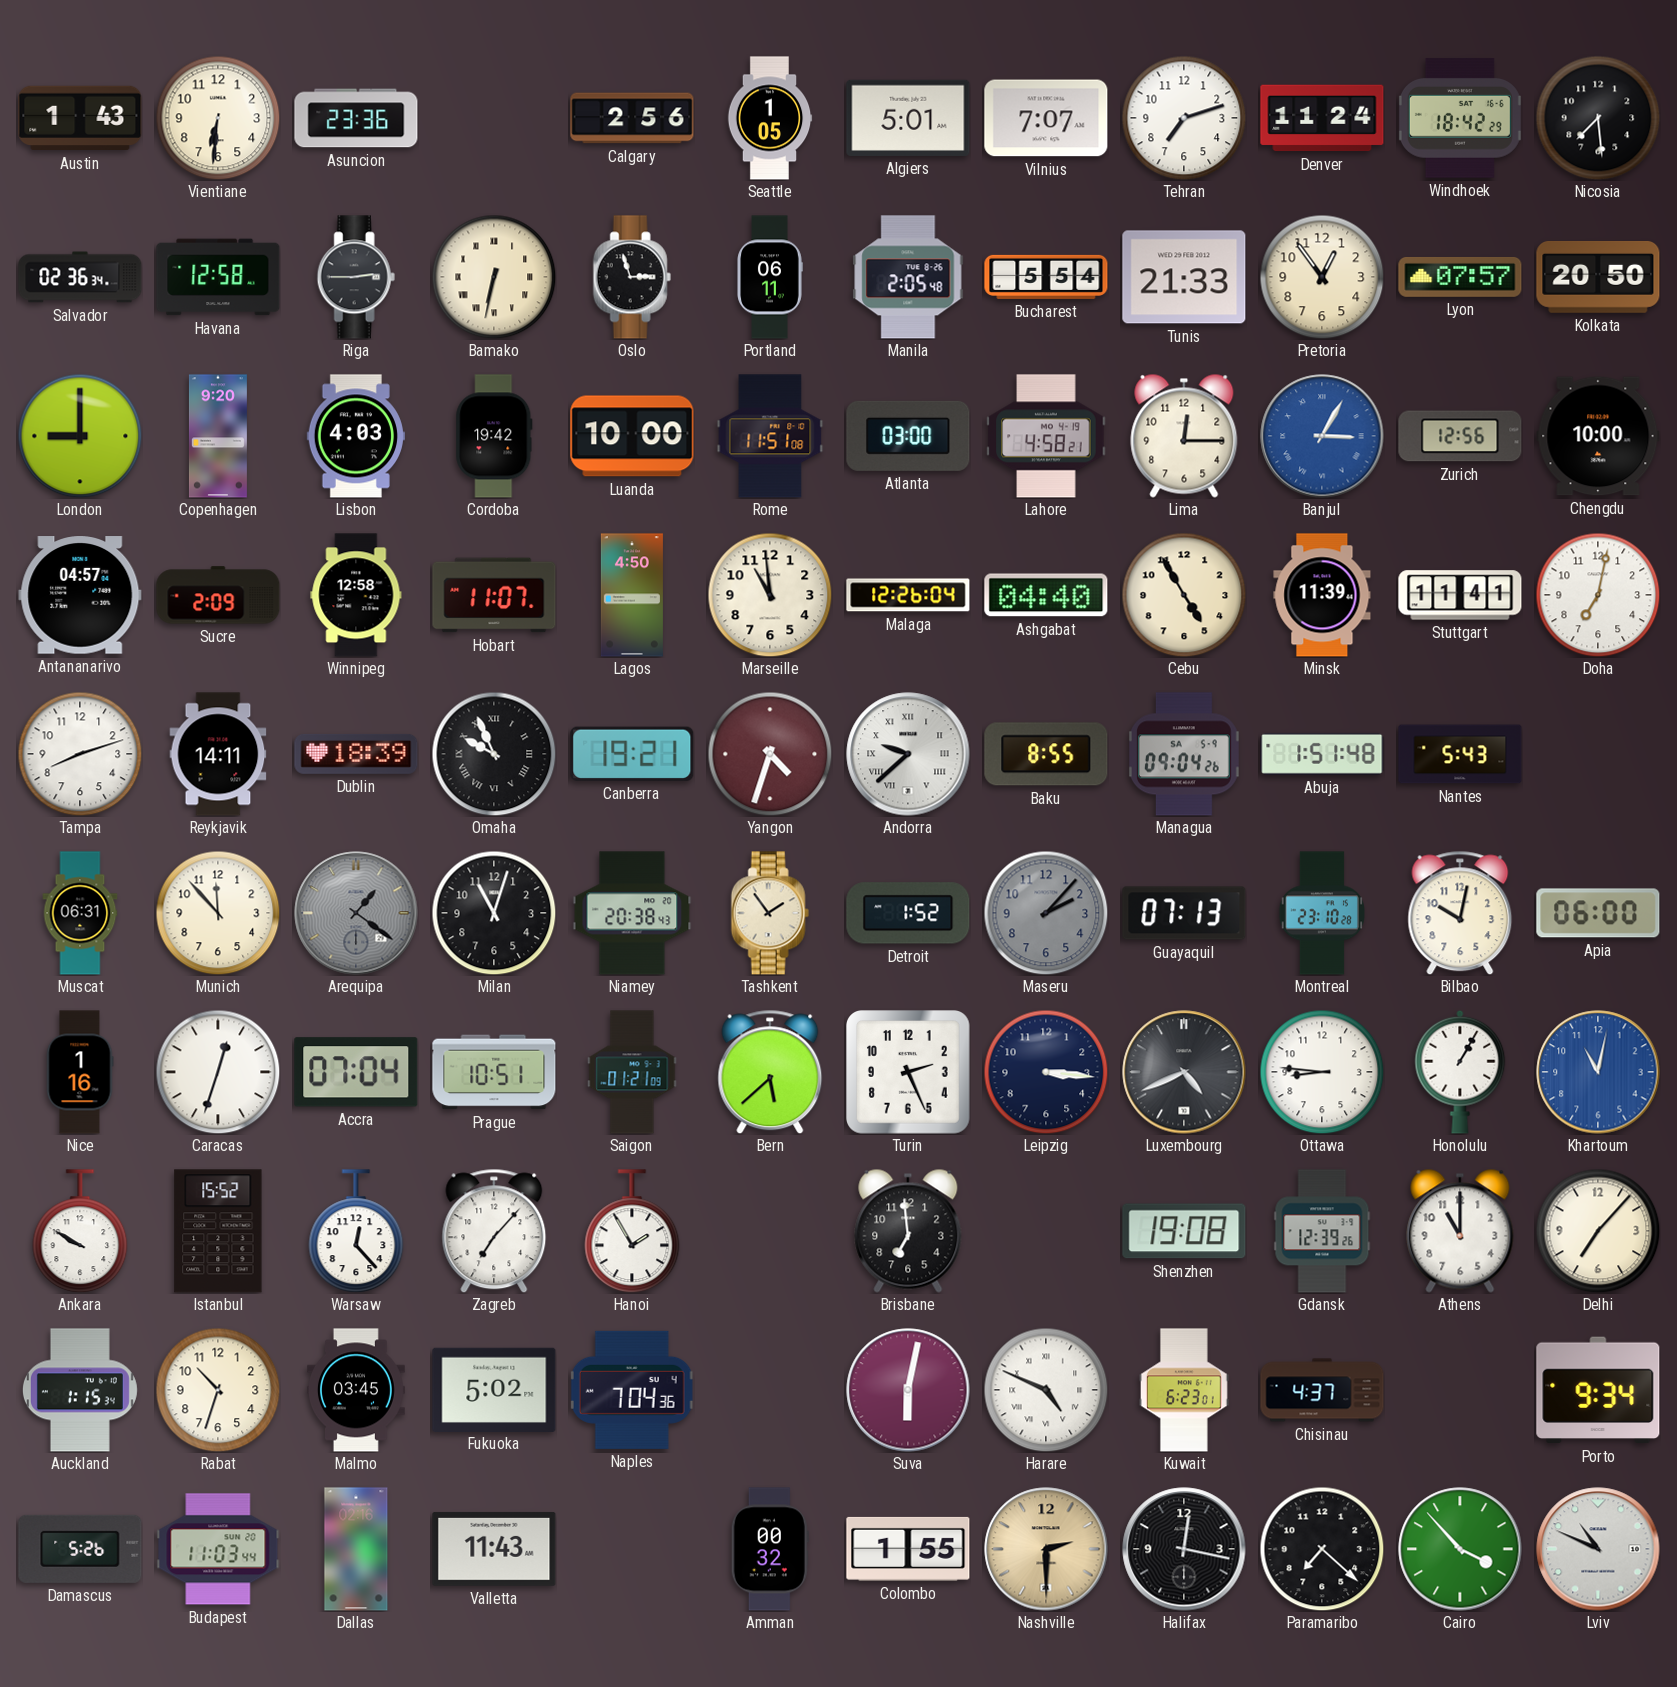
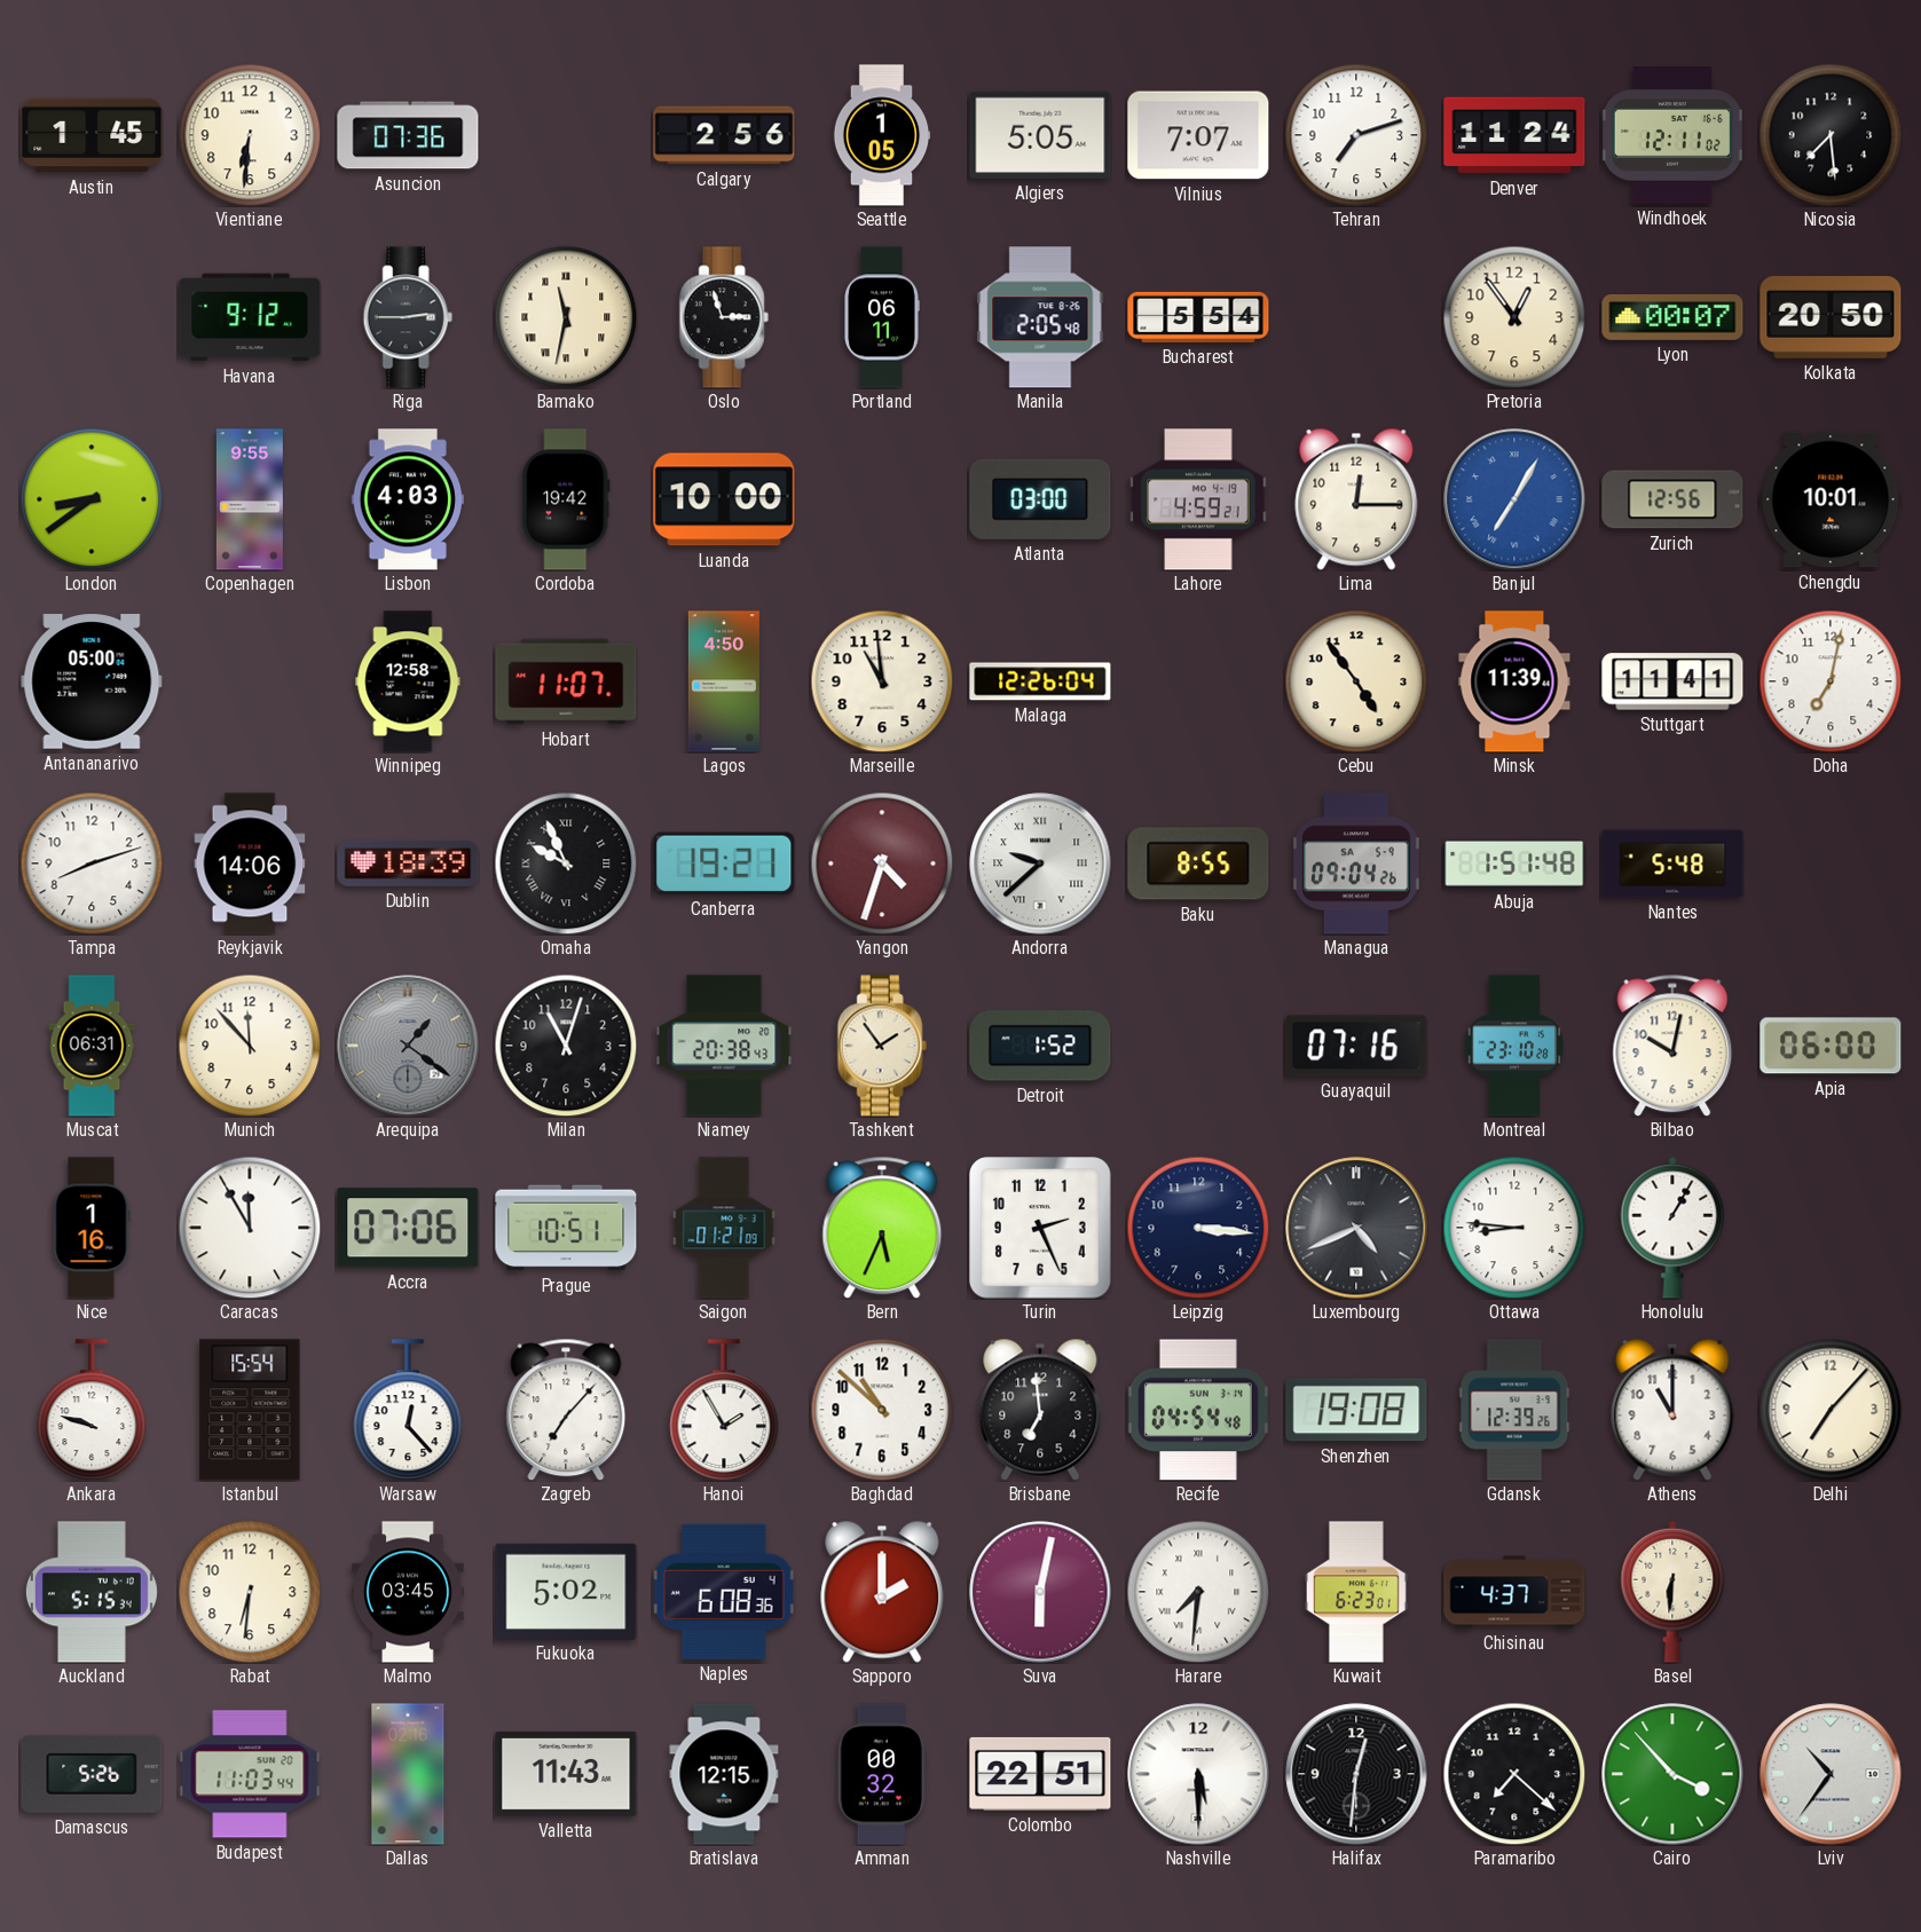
Austin: 1:43 -> 1:45 (92, 135)
Asuncion: 23:36 -> 07:36 (408, 135)
Algiers: 5:01 -> 5:05 (1040, 135)
Windhoek: 18:42 -> 12:11 (1672, 135)
Salvador: 02:36 -> none (80, 277)
Havana: 12:58 -> 9:12 (250, 317)
Bamako: 6:32 -> 11:32 (566, 317)
Tunis: 21:33 -> none (1184, 277)
Lyon: 07:57 -> 00:07 (1672, 317)
London: 9:00 -> 8:39 (92, 499)
Copenhagen: 9:20 -> 9:55 (250, 499)
Rome: 11:51 -> none (770, 436)
Lahore: 4:58 -> 4:59 (1198, 499)
Banjul: 3:05 -> 7:05 (1514, 499)
Chengdu: 10:00 -> 10:01 (1831, 499)
Antananarivo: 04:57 -> 05:00 (92, 681)
Sucre: 2:09 -> none (218, 595)
Ashgabat: 04:40 -> none (1046, 595)
Cebu: 4:55 -> 4:54 (1356, 681)
Reykjavik: 14:11 -> 14:06 (250, 864)
Nantes: 5:43 -> 5:48 (1672, 864)
Maseru: 2:07 -> none (1046, 913)
Guayaquil: 07:13 -> 07:16 (1356, 1046)
Caracas: 12:33 -> 11:55 (250, 1228)
Accra: 07:04 -> 07:06 (408, 1228)
Bern: 5:38 -> 5:34 (882, 1228)
Khartoum: 11:02 -> none (1598, 1072)
Ankara: 9:50 -> 9:48 (92, 1410)
Istanbul: 15:52 -> 15:54 (250, 1410)
Baghdad: none -> 10:52 (882, 1410)
Recife: none -> 04:54 (1198, 1410)
Auckland: 1:15 -> 5:15 (92, 1592)
Rabat: 10:33 -> 6:31 (250, 1592)
Naples: 7:04 -> 6:08 (724, 1592)
Sapporo: none -> 2:00 (882, 1592)
Harare: 4:49 -> 7:31 (1198, 1592)
Basel: none -> 6:31 (1672, 1592)
Porto: 9:34 -> none (1598, 1390)
Bratislava: none -> 12:15 (724, 1774)
Colombo: 1:55 -> 22:51 (1040, 1774)
Nashville: 2:30 -> 5:30 (1198, 1774)
Nashville dial: champagne -> white (1198, 1774)
Halifax: 12:17 -> 12:31 (1356, 1774)
Lviv: 10:49 -> 10:36 (1831, 1774)
